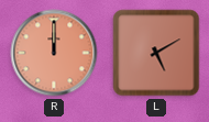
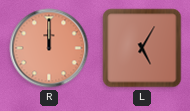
L: 5:10 -> 5:05 (142, 48)
